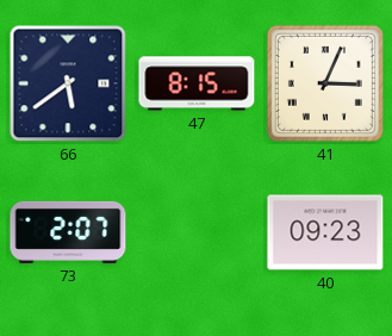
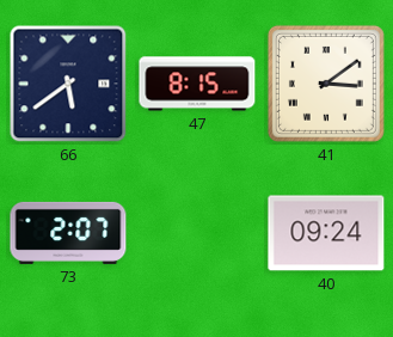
41: 3:04 -> 3:09 (326, 84)
40: 09:23 -> 09:24 (326, 233)
